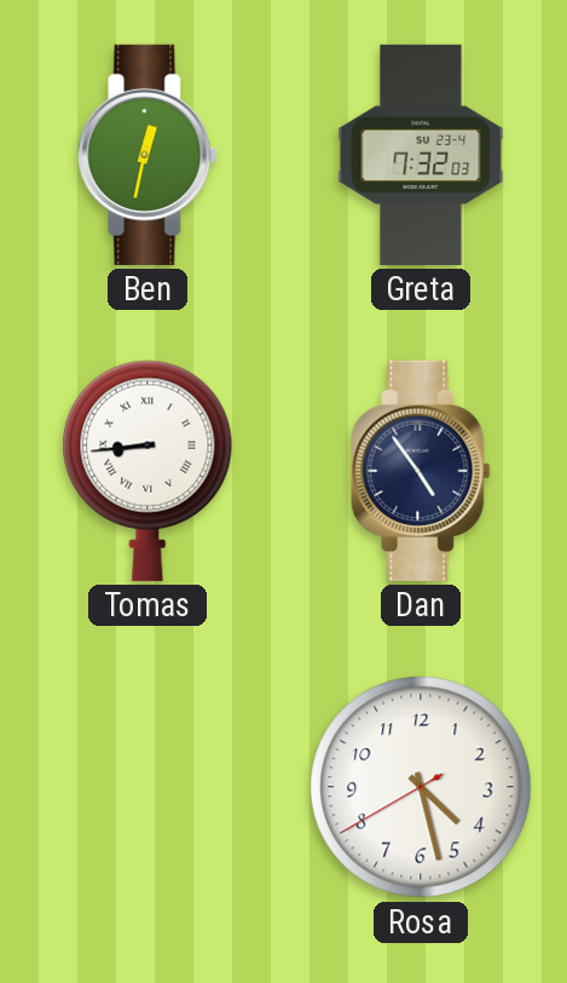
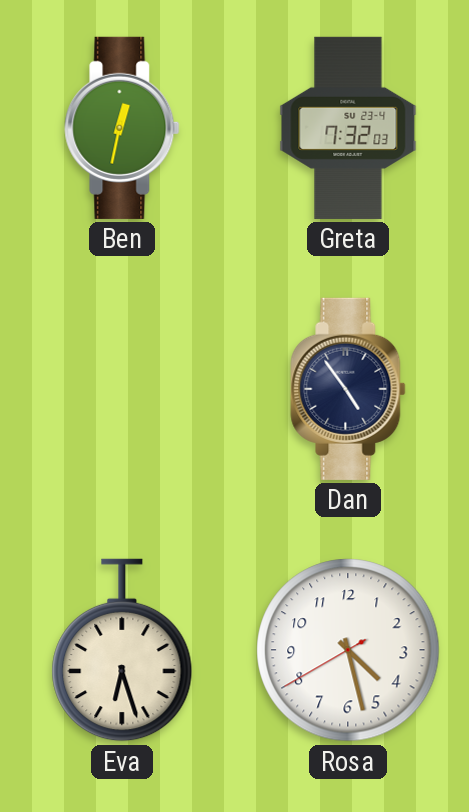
Tomas: 8:44 -> none (147, 471)
Eva: none -> 6:27 (122, 650)
